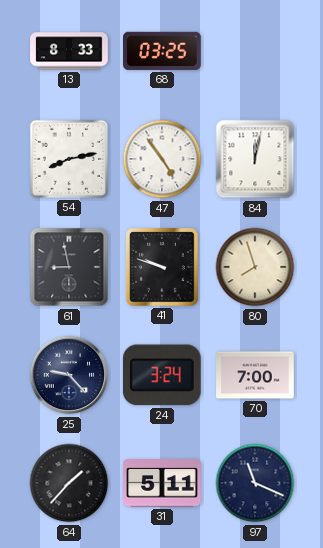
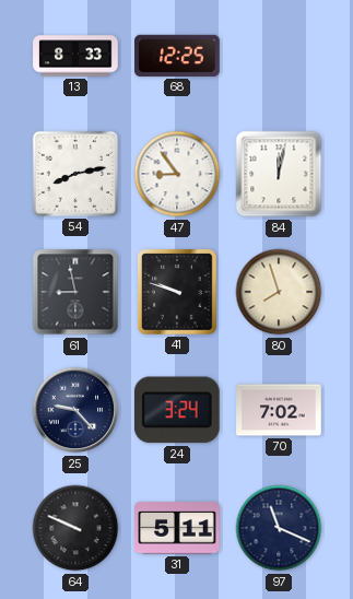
68: 03:25 -> 12:25 (177, 56)
47: 4:54 -> 8:54 (177, 174)
70: 7:00 -> 7:02 (279, 410)
64: 1:37 -> 9:49 (75, 528)
